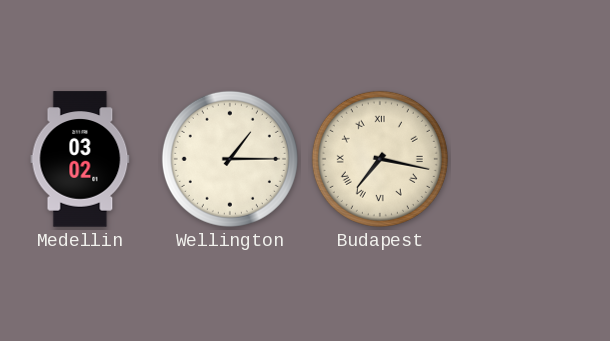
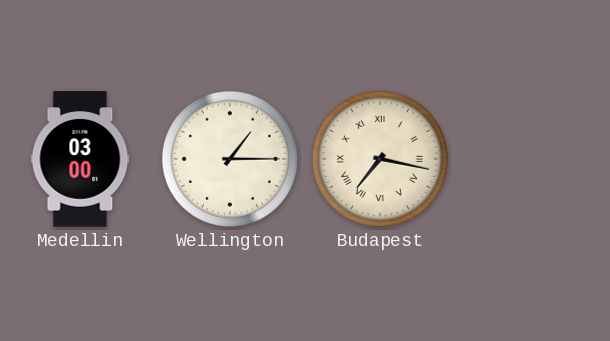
Medellin: 03:02 -> 03:00 (80, 159)
